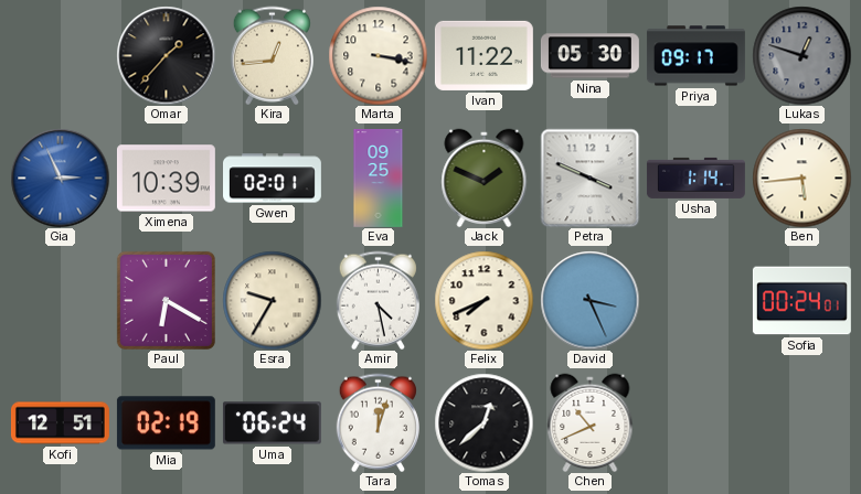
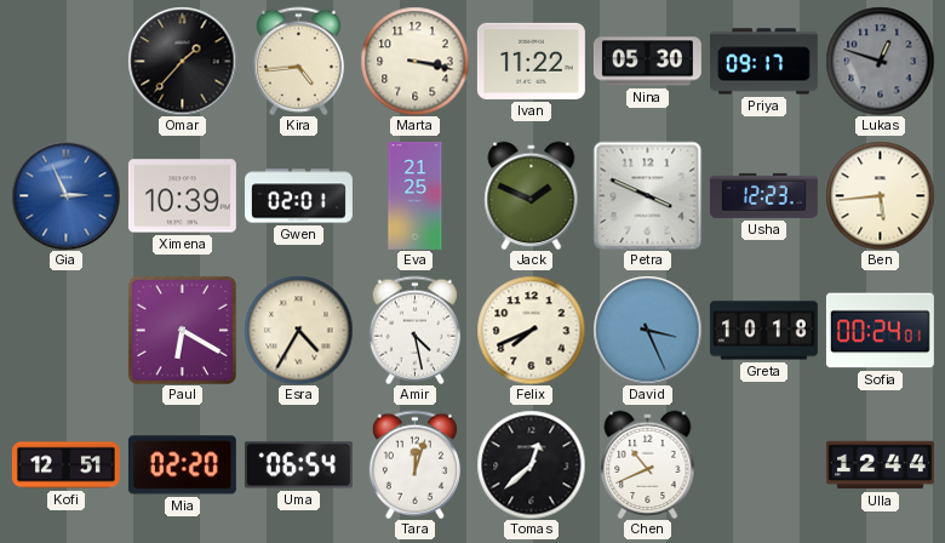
Kira: 12:44 -> 4:44 (298, 61)
Eva: 09:25 -> 21:25 (416, 196)
Usha: 1:14 -> 12:23 (763, 195)
Esra: 9:35 -> 4:35 (298, 330)
Greta: none -> 10:18 (763, 331)
Mia: 02:19 -> 02:20 (182, 465)
Uma: 06:24 -> 06:54 (298, 465)
Ulla: none -> 12:44 (880, 465)
